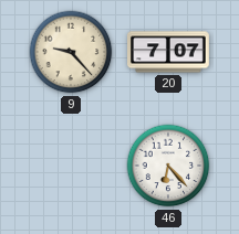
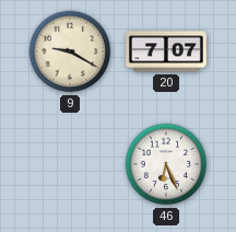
9: 9:23 -> 9:20 (70, 51)
46: 6:23 -> 6:26 (166, 164)
